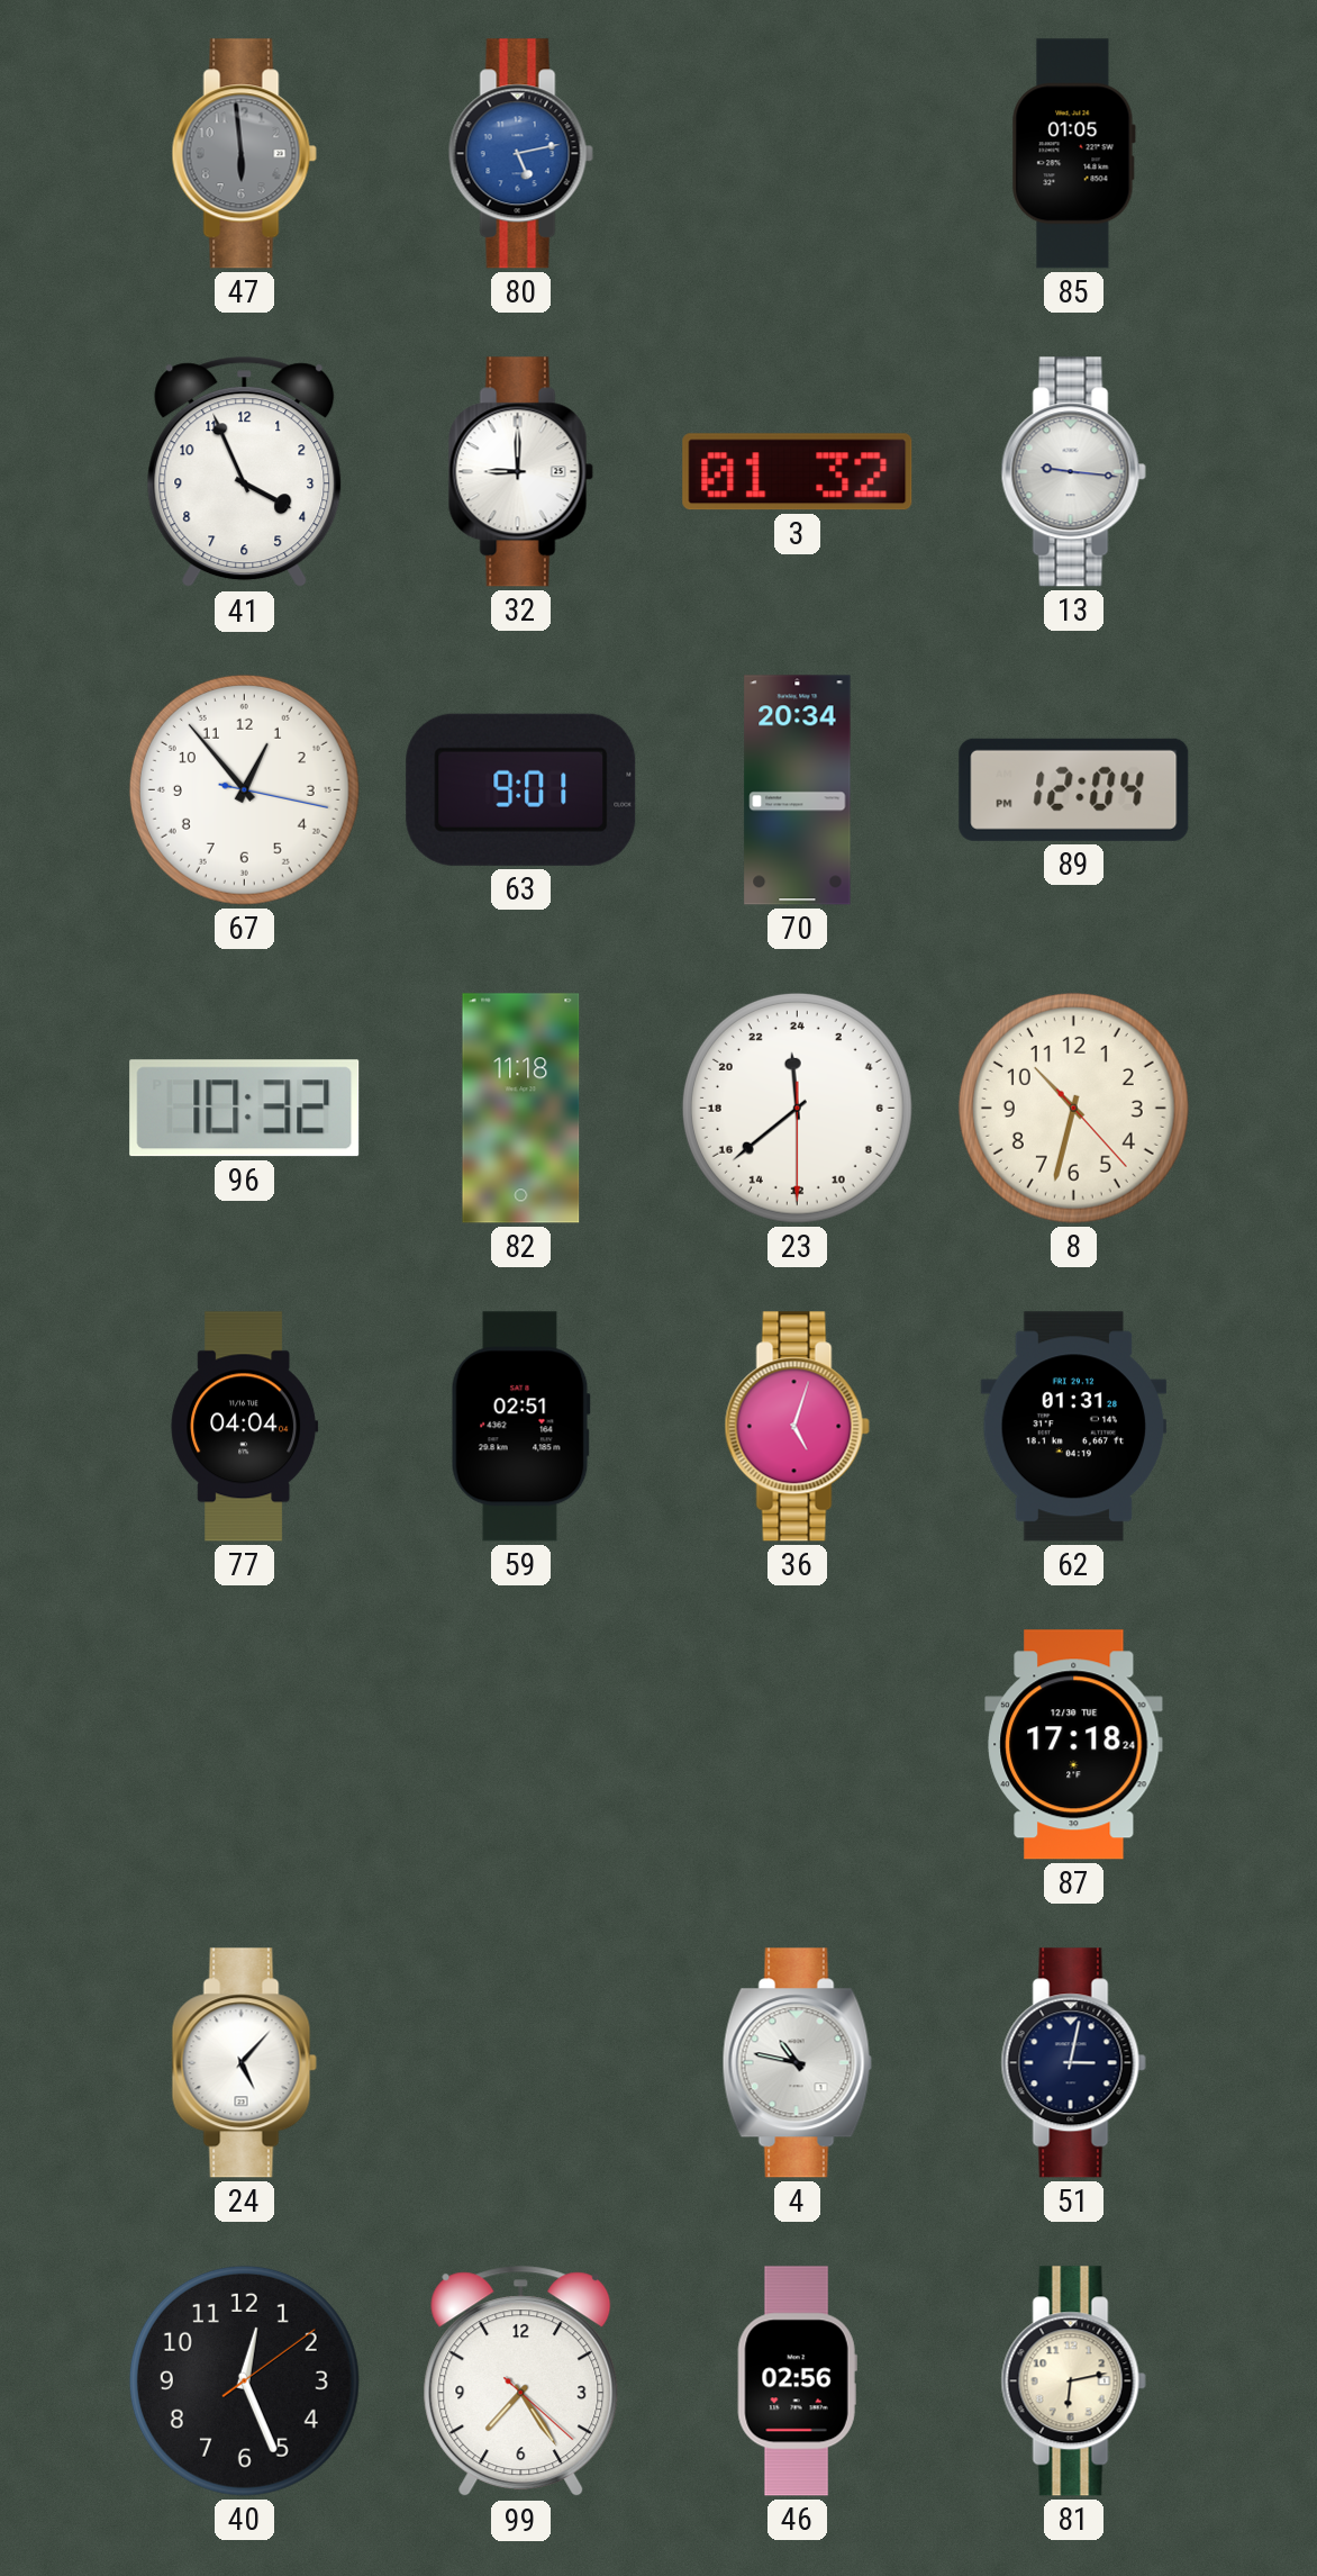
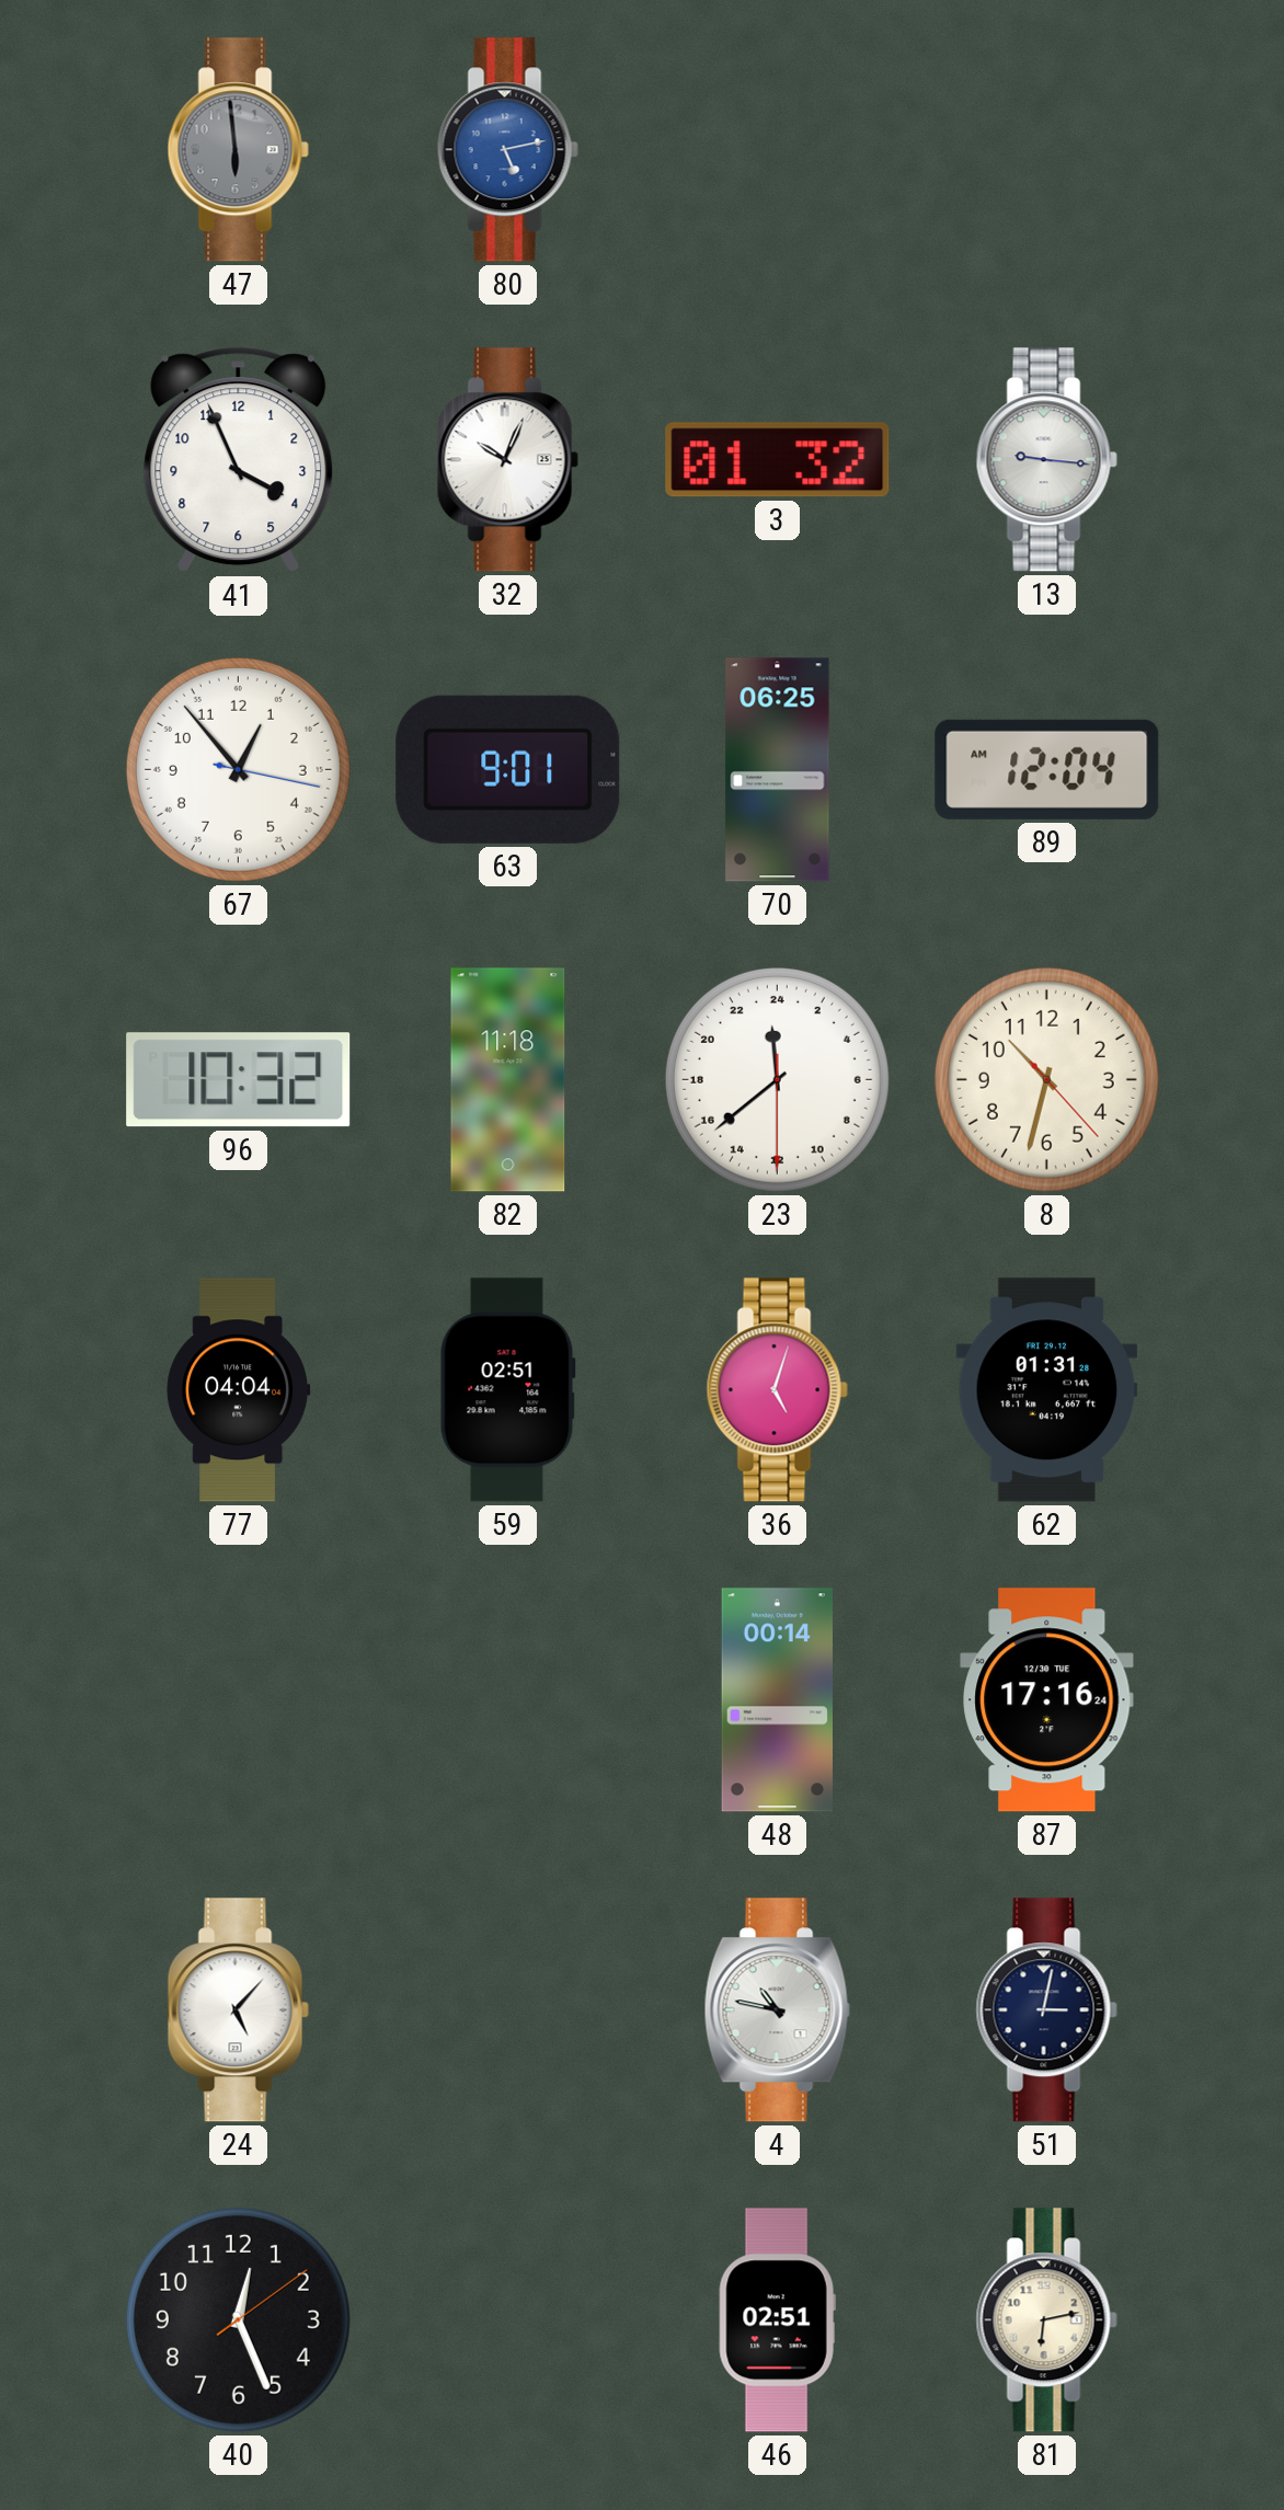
85: 01:05 -> none (1073, 154)
32: 9:00 -> 10:04 (507, 460)
70: 20:34 -> 06:25 (778, 770)
89: 12:04 PM -> 12:04 AM (1047, 769)
48: none -> 00:14 (777, 1700)
87: 17:18 -> 17:16 (1047, 1700)
99: 7:24 -> none (521, 2381)
46: 02:56 -> 02:51 (777, 2320)
